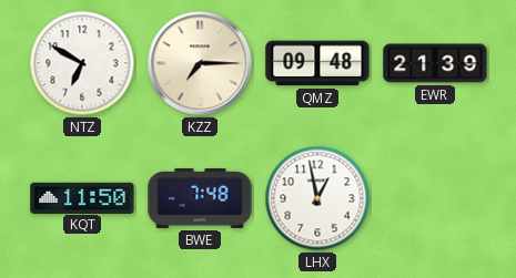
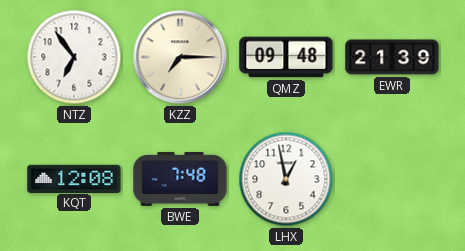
NTZ: 6:50 -> 6:54 (74, 57)
KQT: 11:50 -> 12:08 (74, 178)
